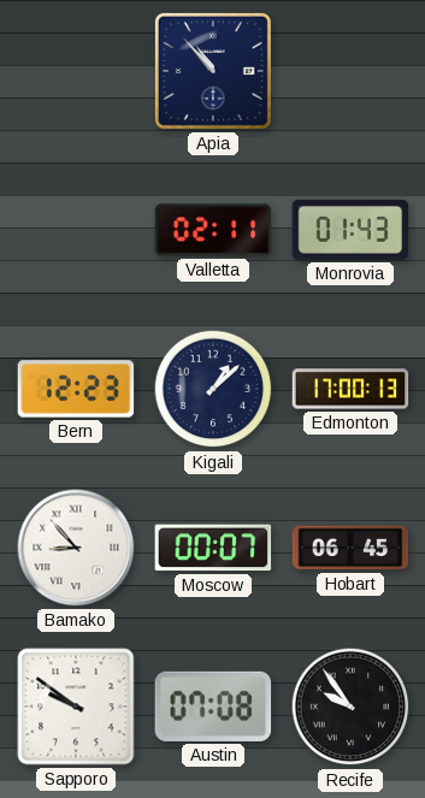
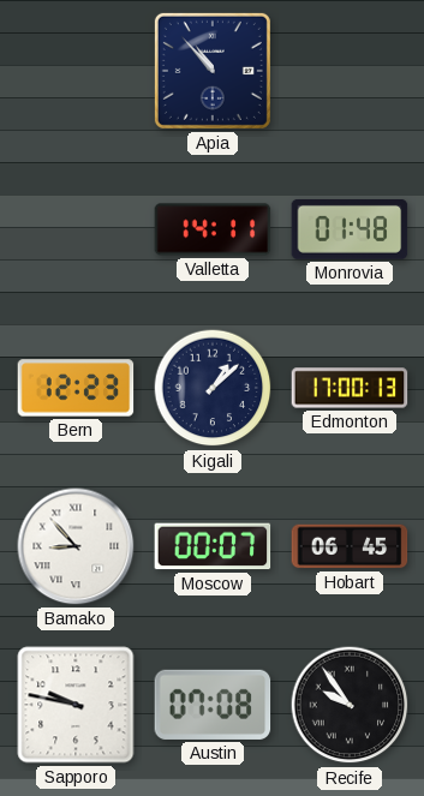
Valletta: 02:11 -> 14:11 (213, 229)
Monrovia: 01:43 -> 01:48 (350, 229)
Sapporo: 9:51 -> 9:47 (76, 705)
